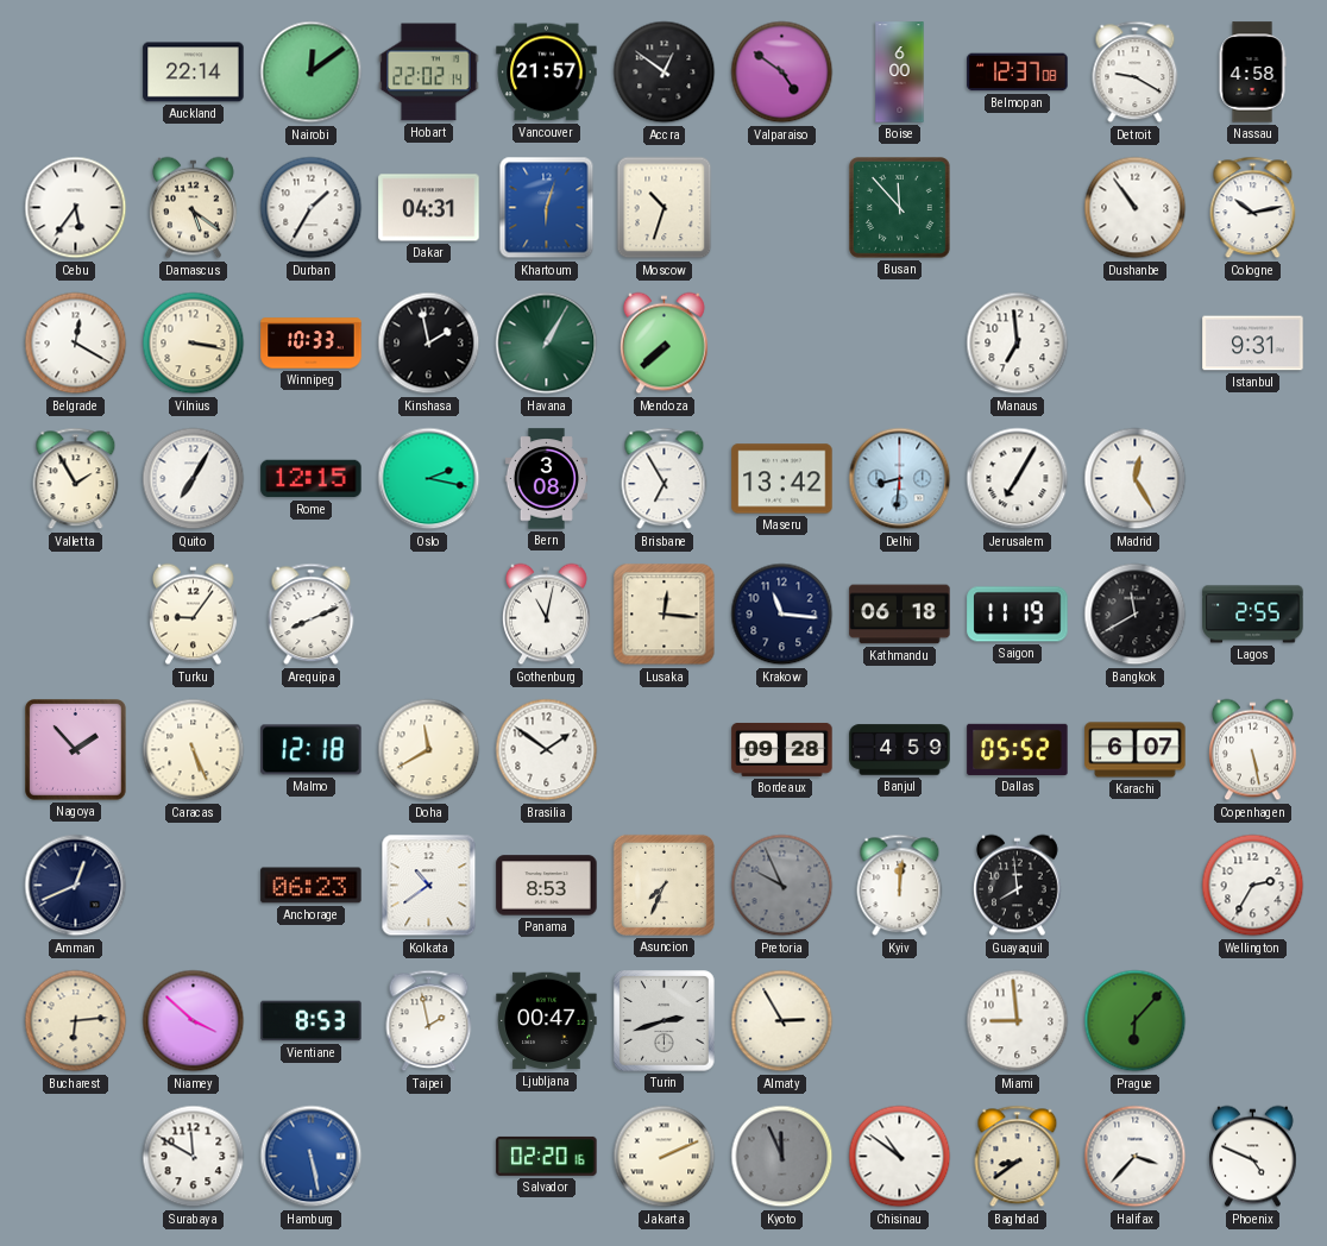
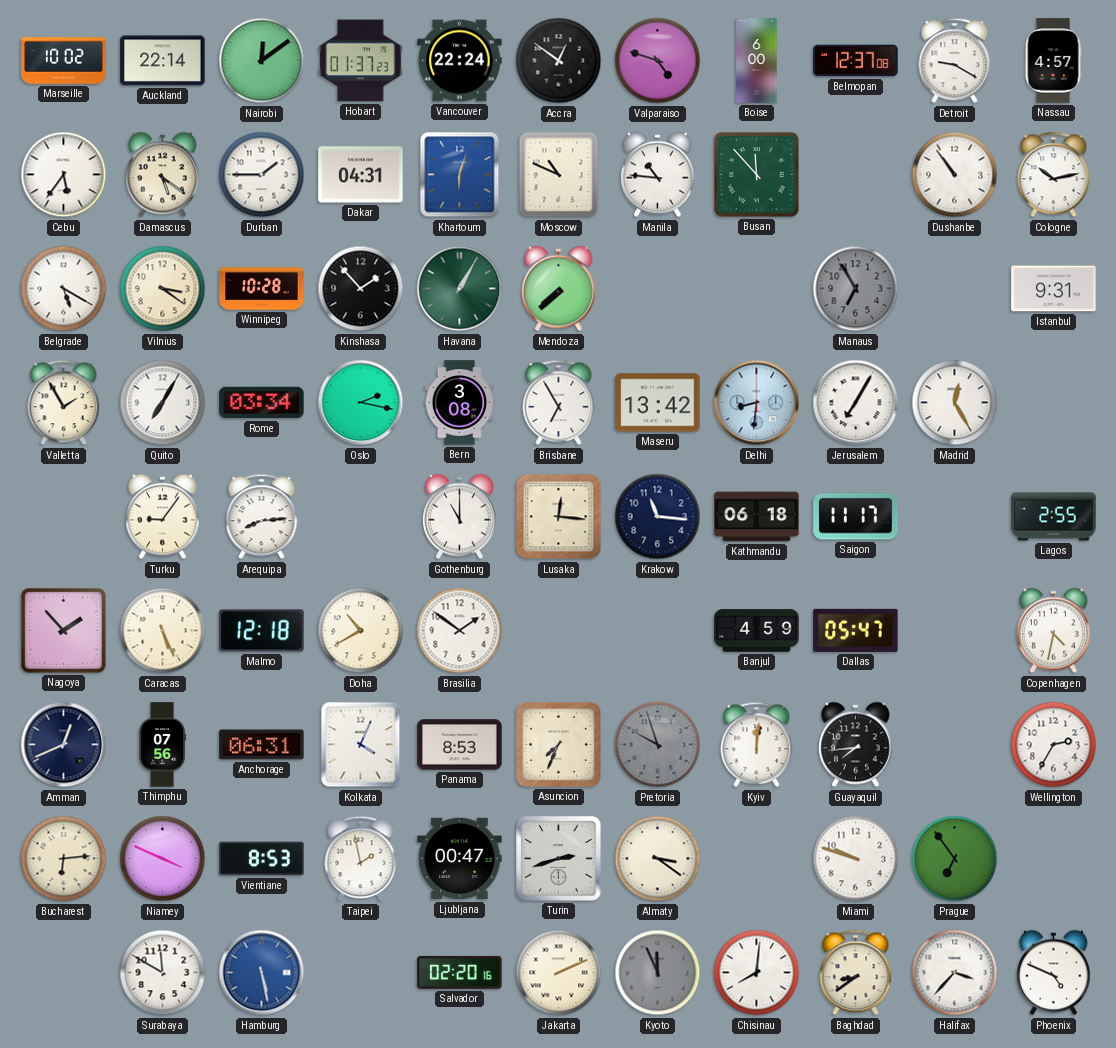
Marseille: none -> 10:02 (64, 61)
Hobart: 22:02 -> 01:37 (361, 61)
Vancouver: 21:57 -> 22:24 (460, 61)
Valparaiso: 4:51 -> 4:48 (658, 61)
Nassau: 4:58 -> 4:57 (1053, 61)
Durban: 1:35 -> 1:45 (262, 175)
Moscow: 10:33 -> 10:49 (559, 175)
Manila: none -> 10:46 (658, 175)
Belgrade: 12:20 -> 5:20 (64, 289)
Vilnius: 3:17 -> 3:21 (163, 289)
Winnipeg: 10:33 -> 10:28 (262, 289)
Kinshasa: 1:58 -> 1:53 (361, 289)
Manaus: 6:59 -> 6:55 (856, 289)
Manaus dial: white -> grey (856, 289)
Rome: 12:15 -> 03:34 (262, 403)
Arequipa: 8:11 -> 8:14 (262, 517)
Gothenburg: 11:02 -> 11:00 (460, 517)
Saigon: 11:19 -> 11:17 (856, 517)
Bangkok: 11:40 -> none (1136, 615)
Doha: 11:40 -> 10:40 (361, 631)
Bordeaux: 09:28 -> none (782, 749)
Dallas: 05:52 -> 05:47 (856, 630)
Karachi: 6:07 -> none (1136, 750)
Copenhagen: 5:28 -> 4:32 (1054, 631)
Thimphu: none -> 07:56 (162, 745)
Anchorage: 06:23 -> 06:31 (262, 745)
Kolkata: 10:39 -> 4:04 (361, 745)
Pretoria: 9:56 -> 9:57 (658, 745)
Guayaquil: 7:59 -> 7:44 (856, 745)
Niamey: 3:52 -> 3:49 (163, 859)
Almaty: 2:55 -> 3:21 (658, 859)
Miami: 8:59 -> 9:48 (856, 859)
Prague: 6:07 -> 6:54 (955, 859)
Chisinau: 10:51 -> 8:01 (757, 973)
